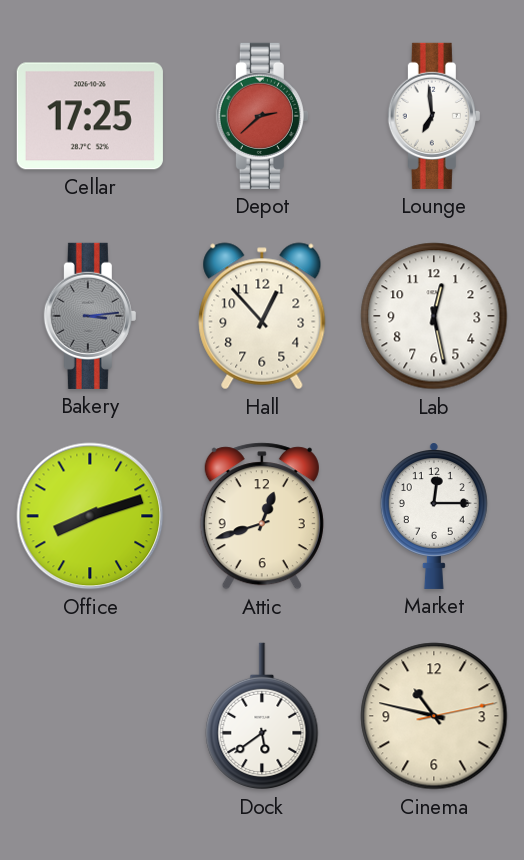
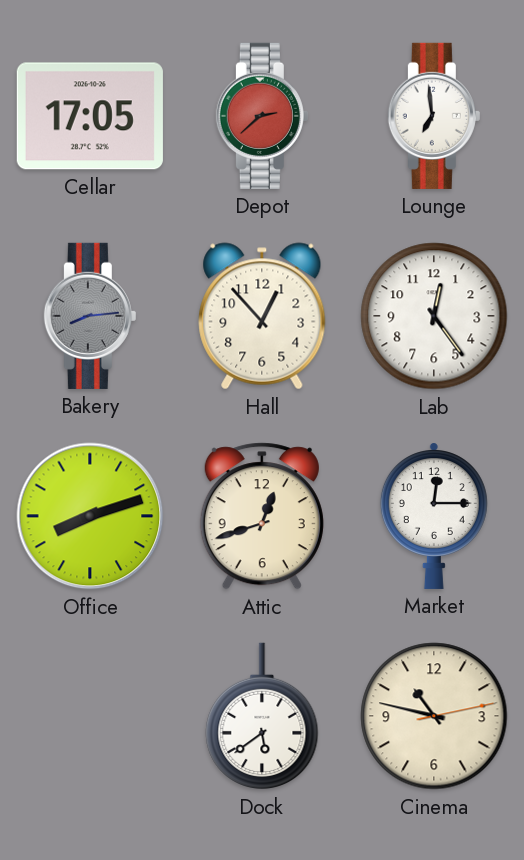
Cellar: 17:25 -> 17:05 (90, 116)
Bakery: 3:14 -> 8:14 (90, 316)
Lab: 12:28 -> 12:24 (434, 316)
